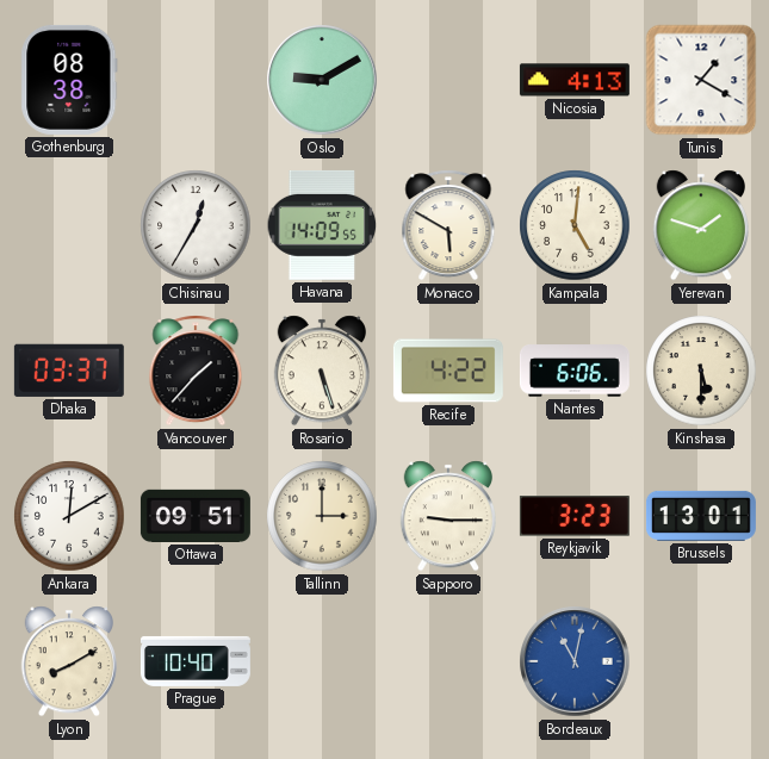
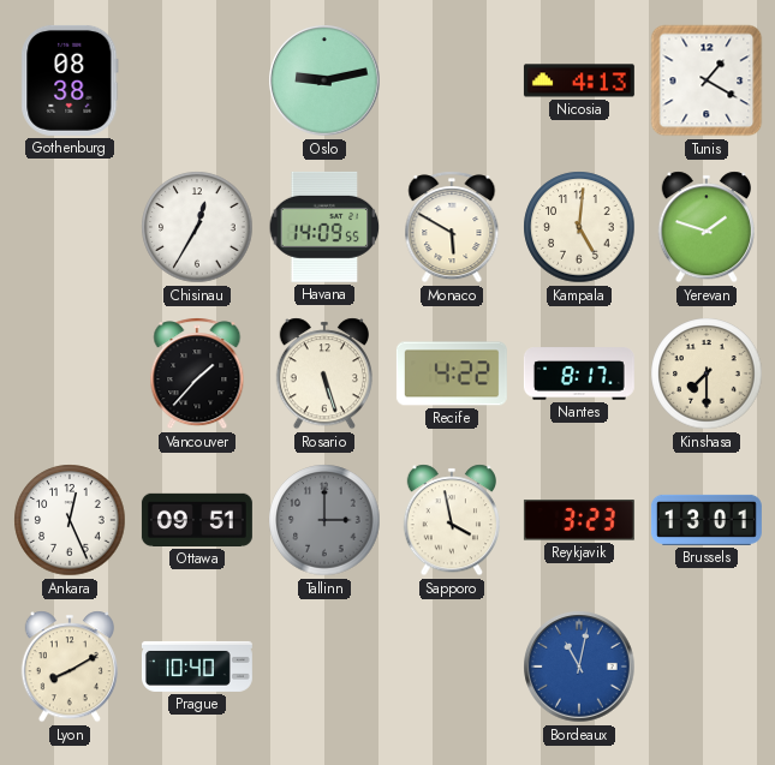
Oslo: 9:10 -> 9:13 (324, 80)
Dhaka: 03:37 -> none (69, 371)
Nantes: 6:06 -> 8:17 (579, 373)
Kinshasa: 5:30 -> 7:30 (707, 373)
Ankara: 12:10 -> 12:26 (70, 520)
Tallinn dial: cream -> grey (324, 520)
Sapporo: 9:15 -> 3:58 (451, 520)
